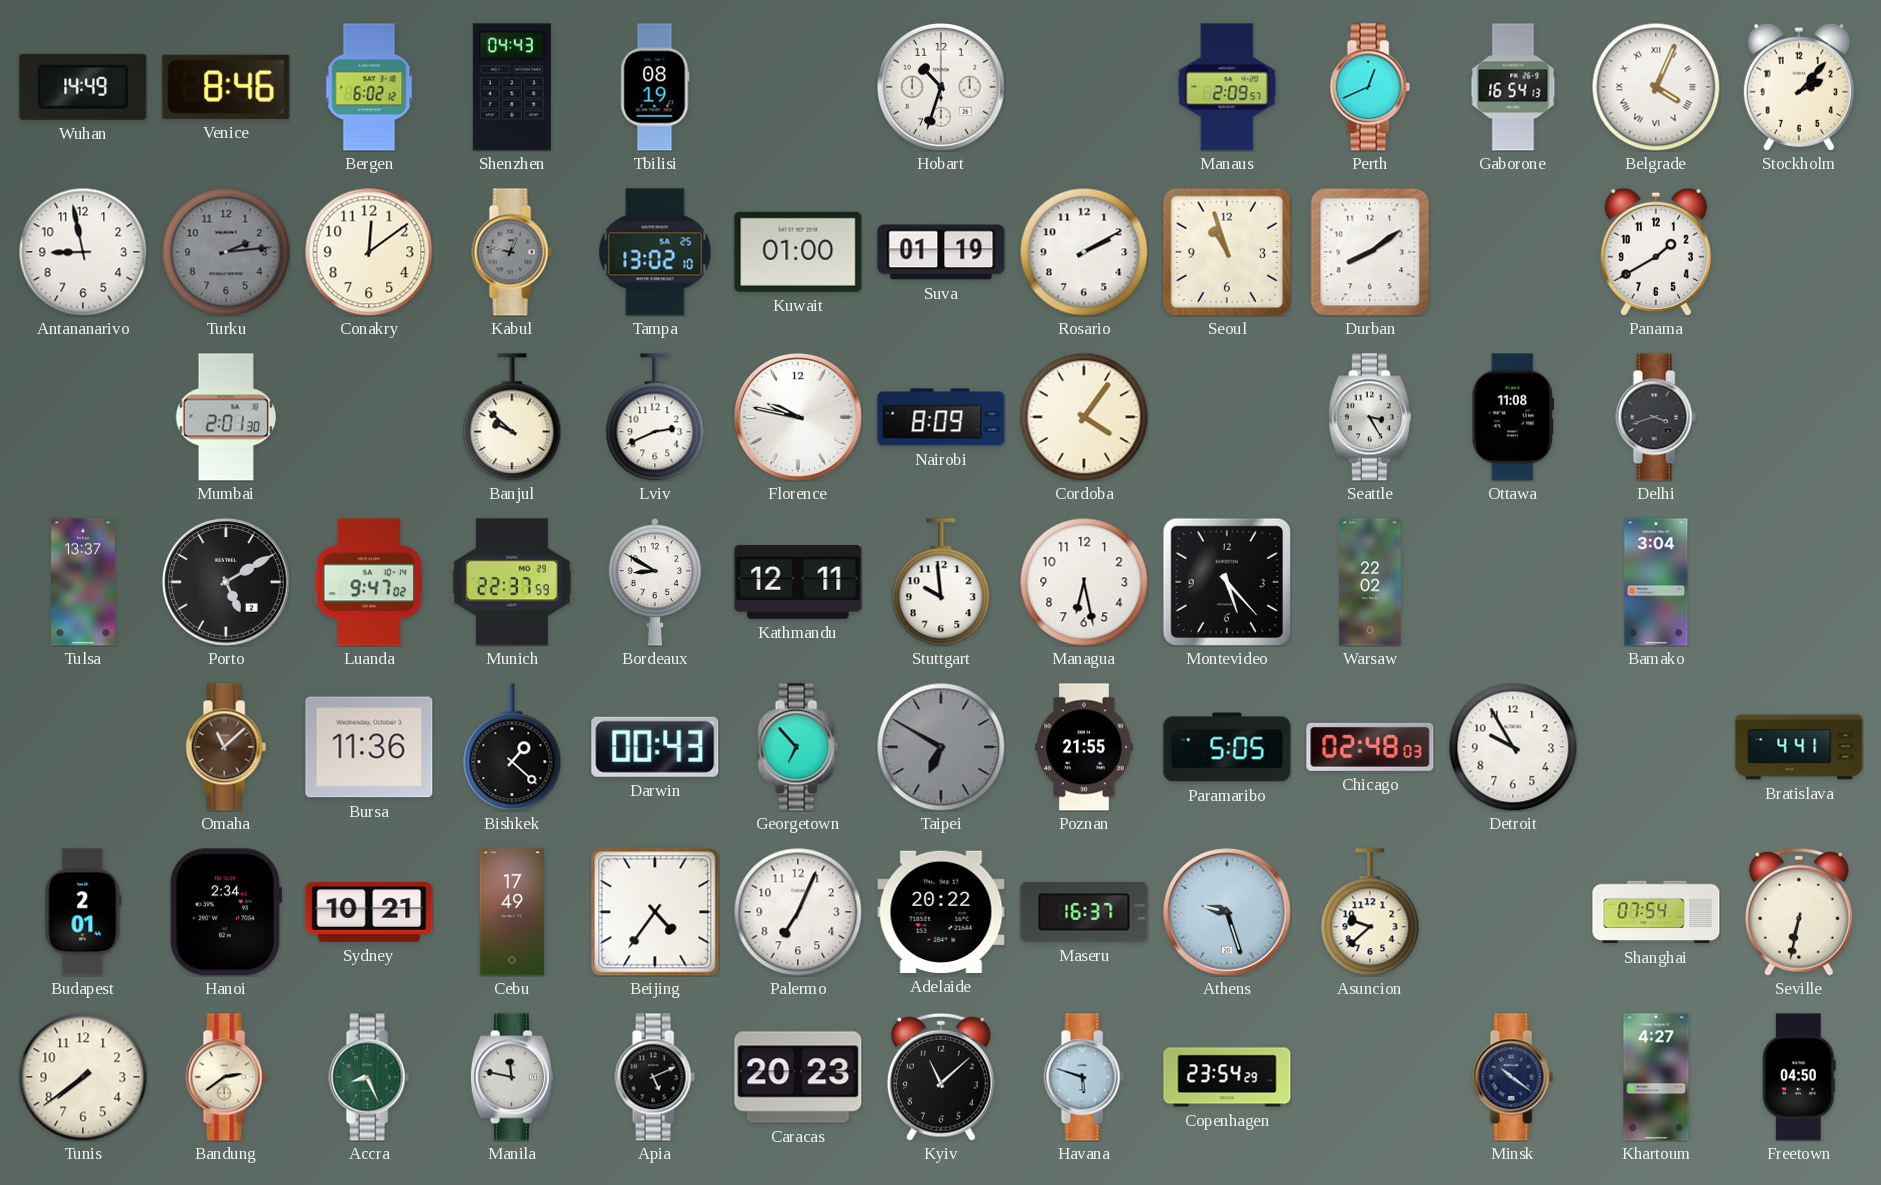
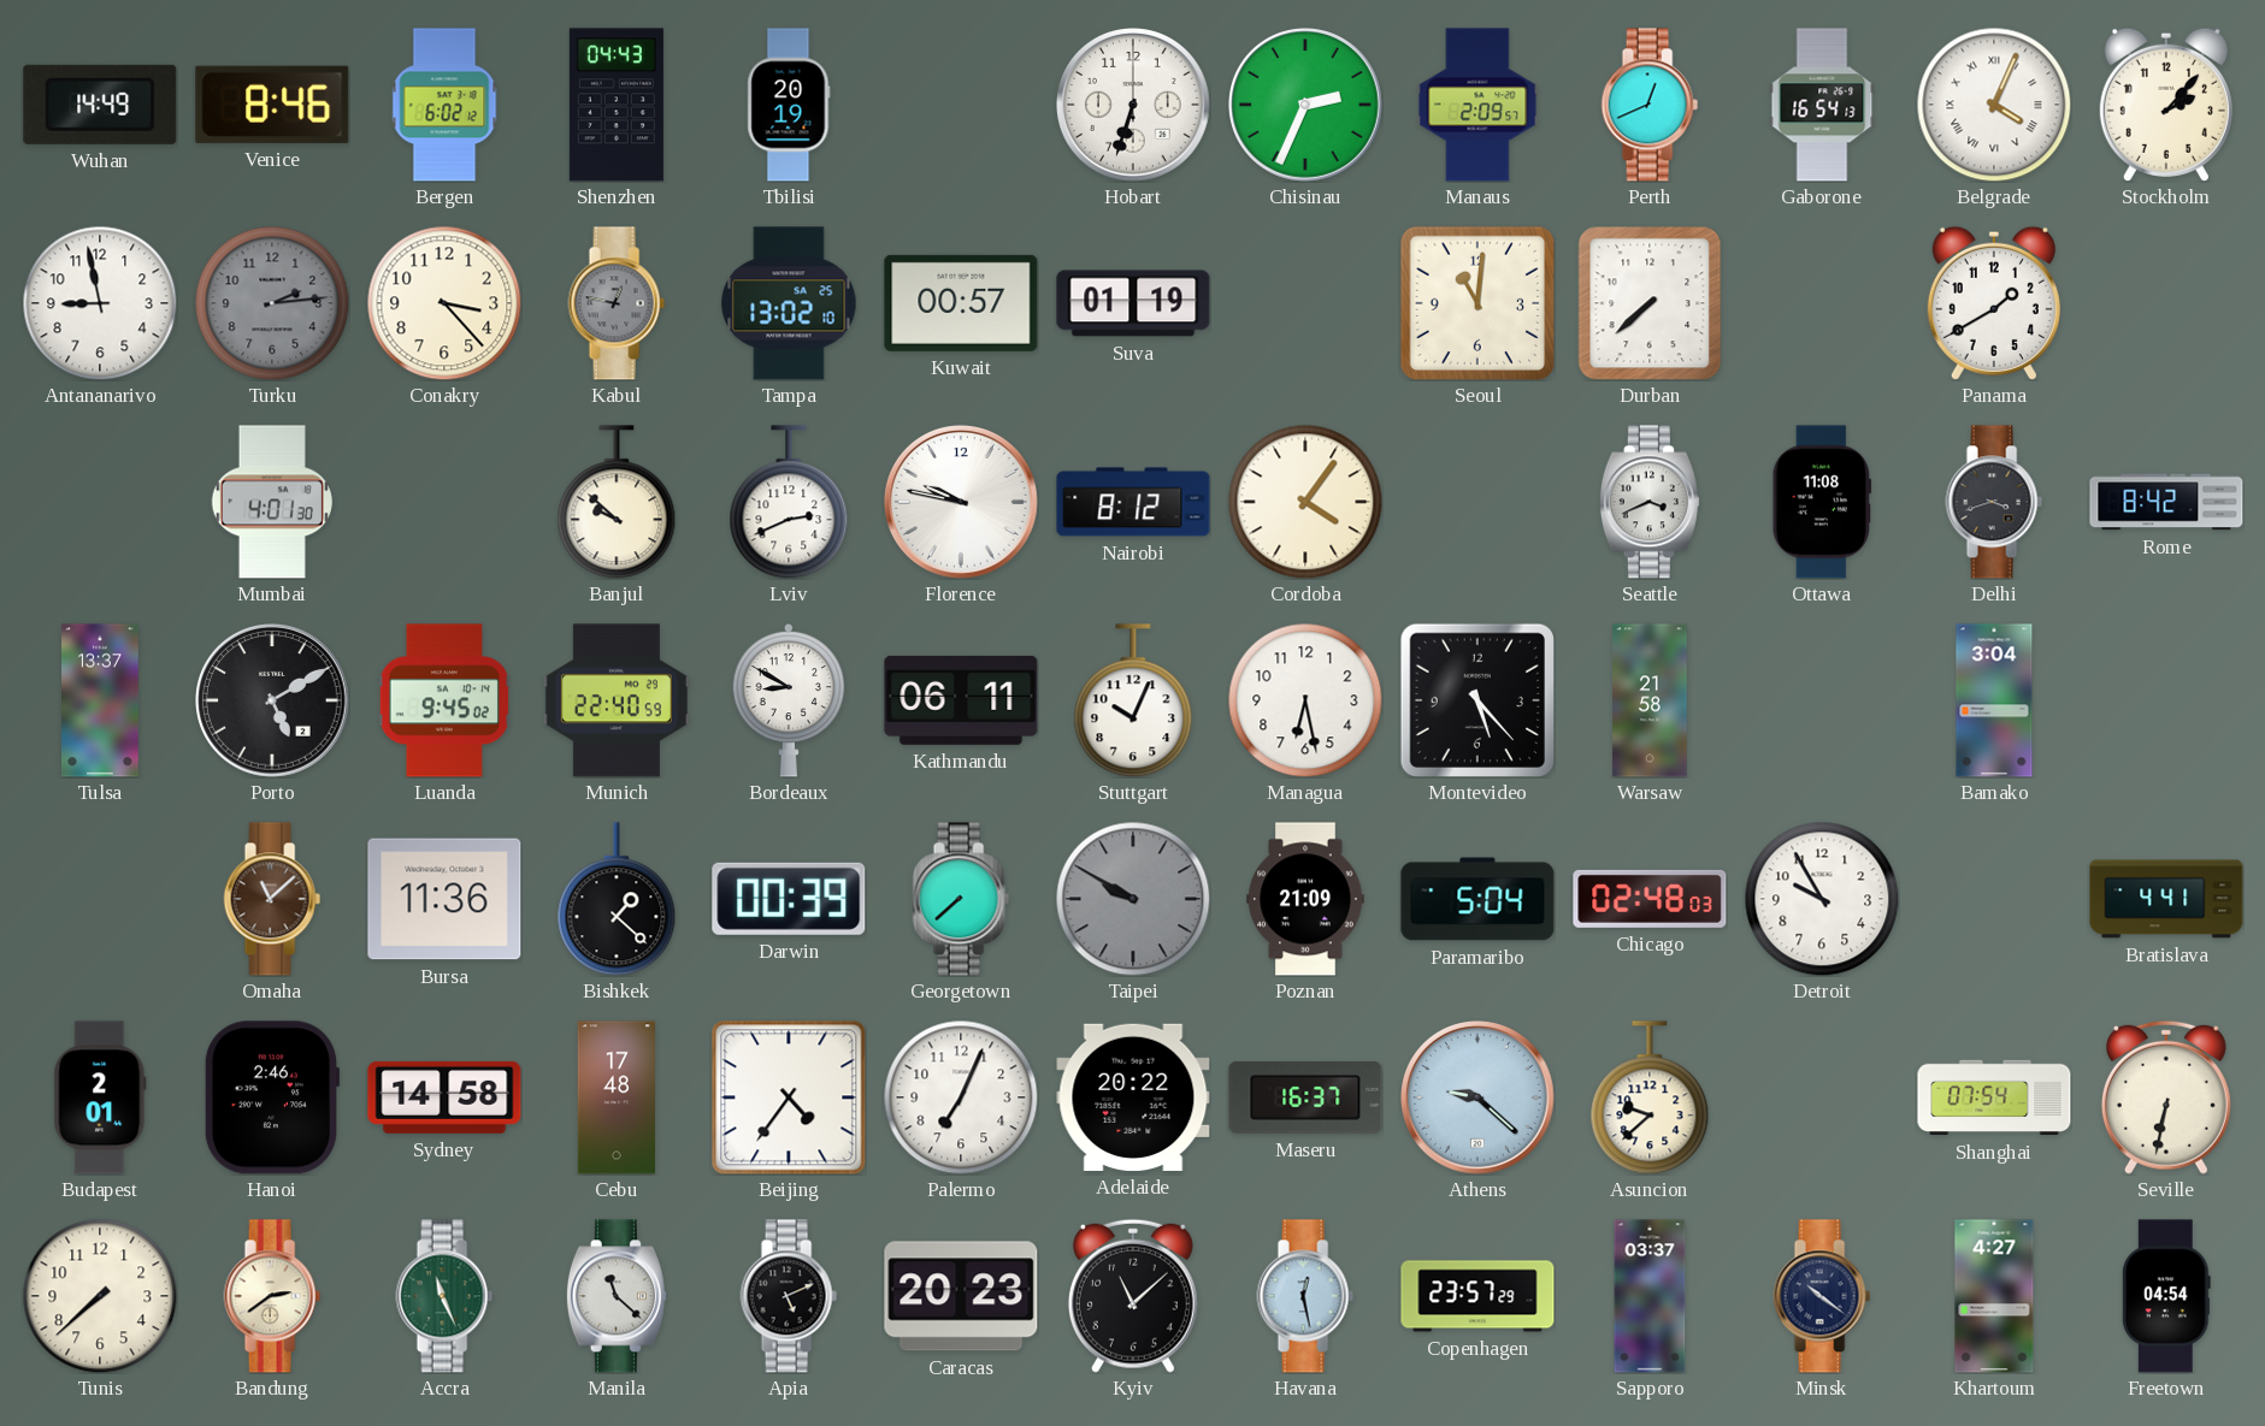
Tbilisi: 08:19 -> 20:19 (789, 105)
Hobart: 10:33 -> 6:33 (1134, 106)
Chisinau: none -> 2:34 (1306, 106)
Conakry: 12:09 -> 3:23 (444, 303)
Kuwait: 01:00 -> 00:57 (961, 303)
Rosario: 2:10 -> none (1084, 252)
Seoul: 10:57 -> 11:01 (1476, 302)
Durban: 8:09 -> 7:38 (1650, 303)
Mumbai: 2:01 -> 4:01 (271, 502)
Nairobi: 8:09 -> 8:12 (1133, 502)
Seattle: 3:25 -> 3:41 (1650, 502)
Rome: none -> 8:42 (2166, 502)
Luanda: 9:47 -> 9:45 (444, 700)
Munich: 22:37 -> 22:40 (617, 700)
Kathmandu: 12:11 -> 06:11 (961, 700)
Stuttgart: 9:59 -> 10:04 (1133, 700)
Warsaw: 22:02 -> 21:58 (1650, 700)
Darwin: 00:43 -> 00:39 (789, 899)
Georgetown: 6:53 -> 7:38 (961, 899)
Taipei: 6:50 -> 9:50 (1133, 899)
Poznan: 21:55 -> 21:09 (1305, 899)
Paramaribo: 5:05 -> 5:04 (1477, 899)
Hanoi: 2:34 -> 2:46 (272, 1097)
Sydney: 10:21 -> 14:58 (444, 1097)
Cebu: 17:49 -> 17:48 (615, 1097)
Athens: 9:27 -> 9:22 (1479, 1099)
Tunis: 7:39 -> 7:38 (100, 1296)
Accra: 8:26 -> 11:26 (444, 1296)
Manila: 11:47 -> 11:22 (617, 1296)
Havana: 5:48 -> 12:28 (1305, 1296)
Copenhagen: 23:54 -> 23:57 (1477, 1296)
Sapporo: none -> 03:37 (1650, 1296)
Freetown: 04:50 -> 04:54 (2166, 1296)
